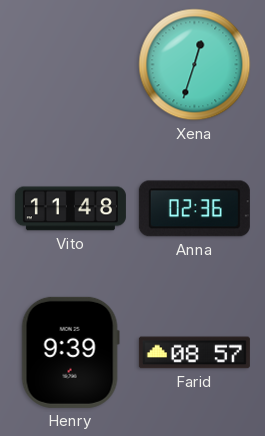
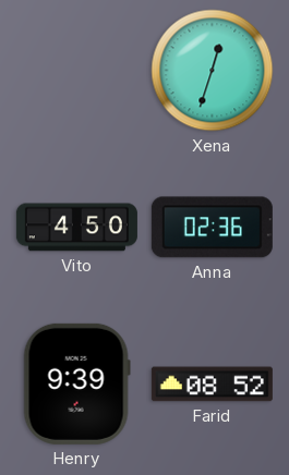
Vito: 11:48 -> 4:50 (76, 228)
Farid: 08:57 -> 08:52 (212, 385)
